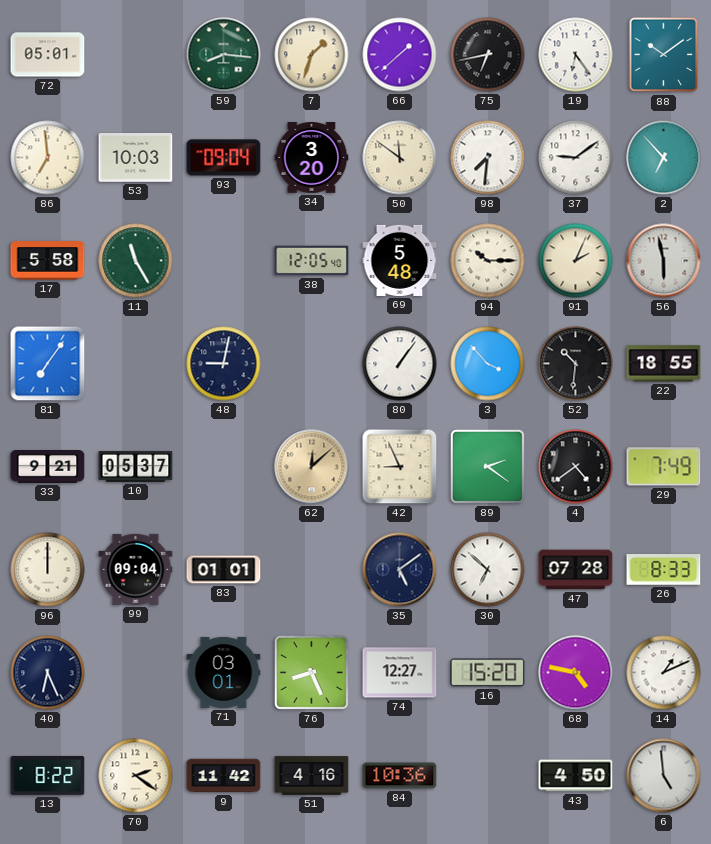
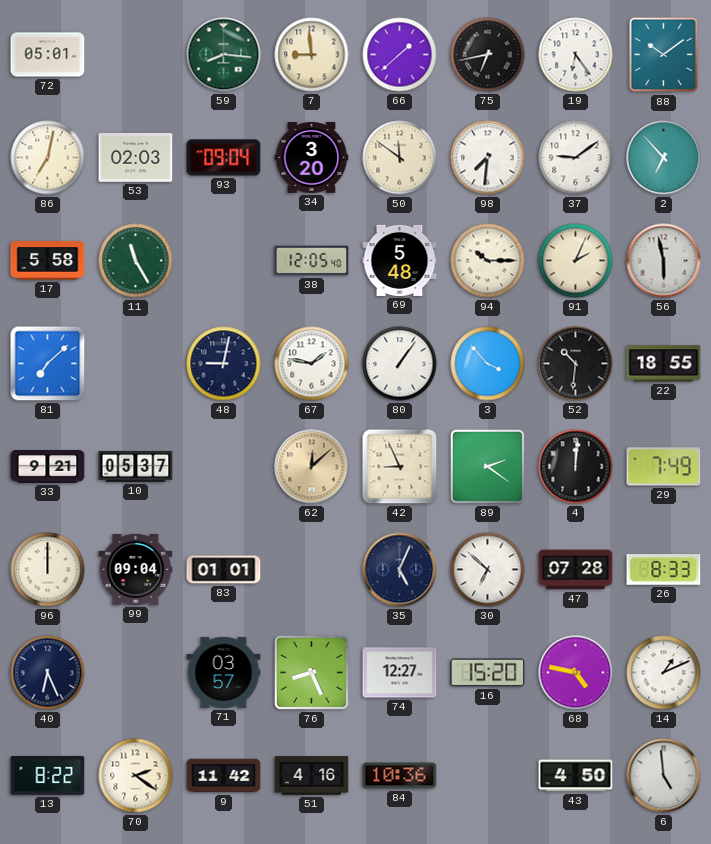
7: 1:33 -> 8:59 (312, 55)
86: 6:59 -> 7:02 (48, 158)
53: 10:03 -> 02:03 (136, 158)
81: 7:06 -> 7:08 (48, 364)
67: none -> 1:47 (312, 364)
4: 4:39 -> 12:01 (576, 467)
35: 5:09 -> 5:04 (400, 570)
71: 03:01 -> 03:57 (224, 672)
